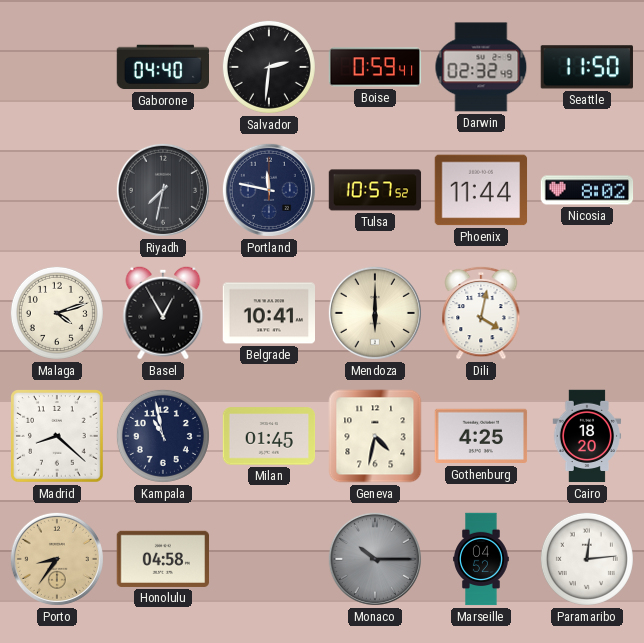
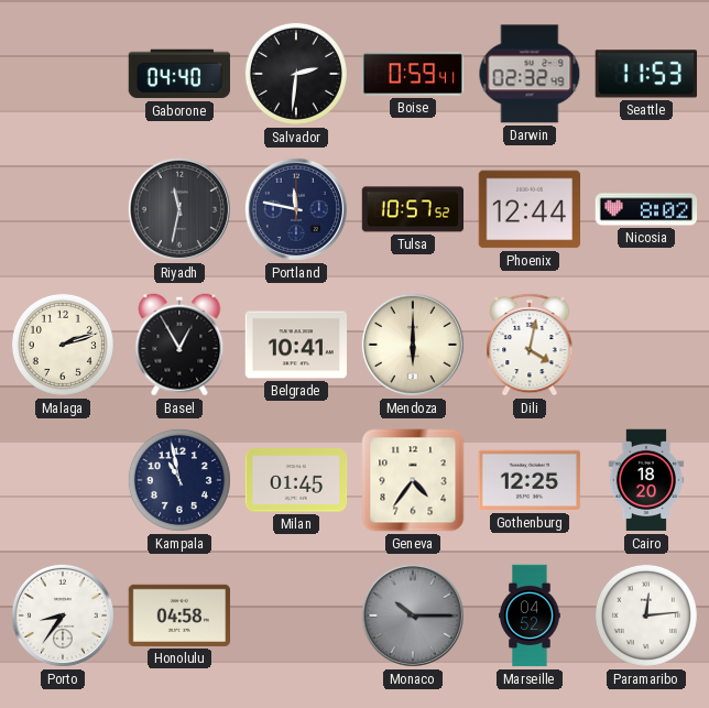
Seattle: 11:50 -> 11:53 (646, 74)
Riyadh: 7:32 -> 11:32 (179, 209)
Phoenix: 11:44 -> 12:44 (530, 209)
Malaga: 4:12 -> 2:12 (63, 345)
Madrid: 8:22 -> none (57, 436)
Geneva: 4:32 -> 4:36 (413, 480)
Gothenburg: 4:25 -> 12:25 (530, 480)
Porto dial: champagne -> white (63, 616)
